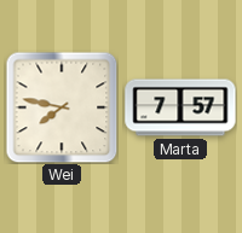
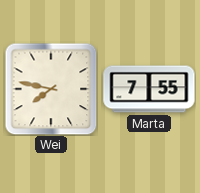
Marta: 7:57 -> 7:55 (149, 89)
